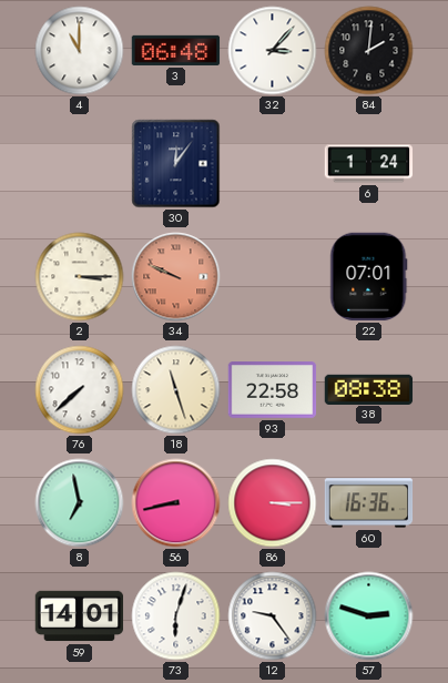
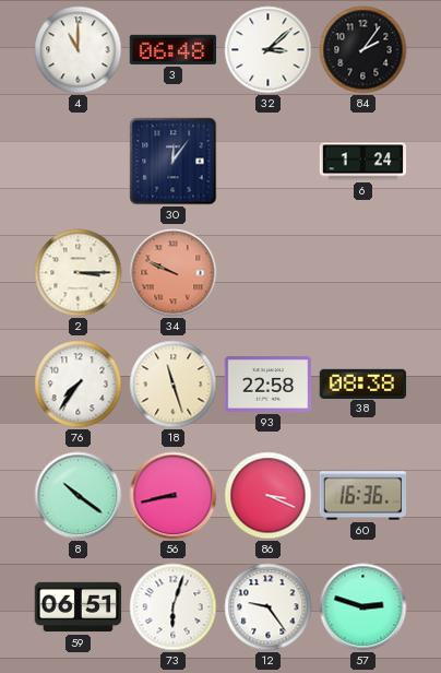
32: 3:07 -> 3:08 (269, 50)
84: 2:01 -> 2:06 (363, 50)
22: 07:01 -> none (369, 277)
76: 7:38 -> 7:36 (79, 385)
8: 6:58 -> 10:21 (79, 496)
86: 3:15 -> 3:19 (269, 496)
59: 14:01 -> 06:51 (79, 607)
